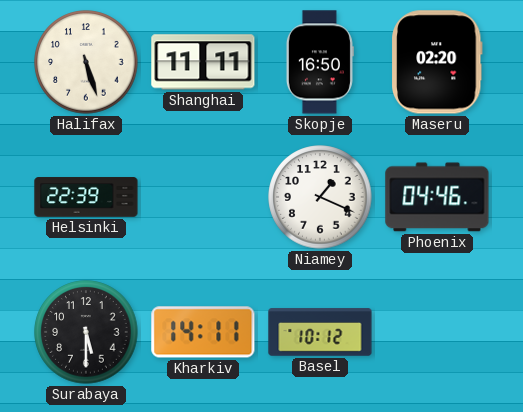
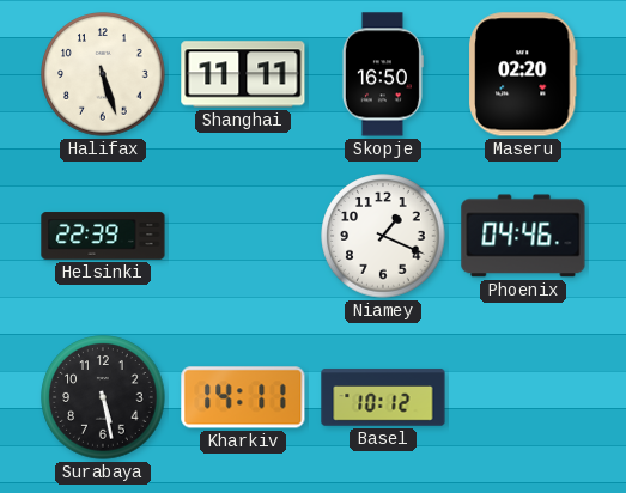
Surabaya: 5:30 -> 5:28 (103, 397)
